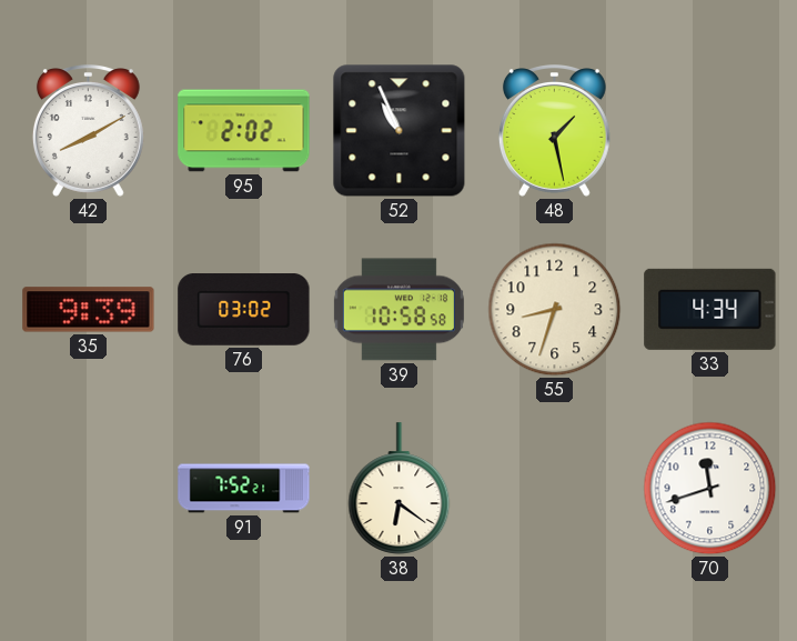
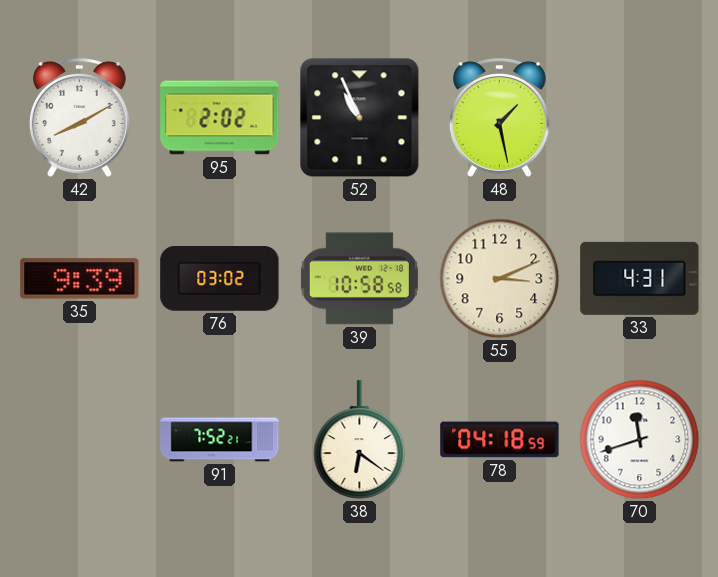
55: 8:33 -> 3:11 (500, 279)
33: 4:34 -> 4:31 (640, 278)
78: none -> 04:18 (500, 440)
